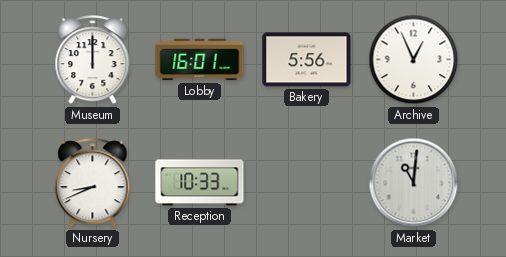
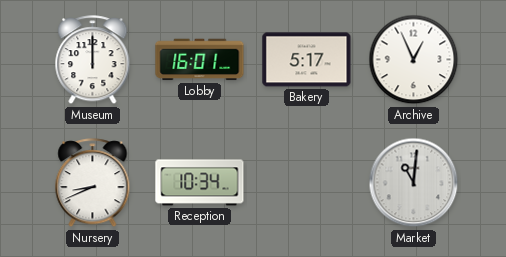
Bakery: 5:56 -> 5:17 (307, 60)
Reception: 10:33 -> 10:34 (200, 183)
